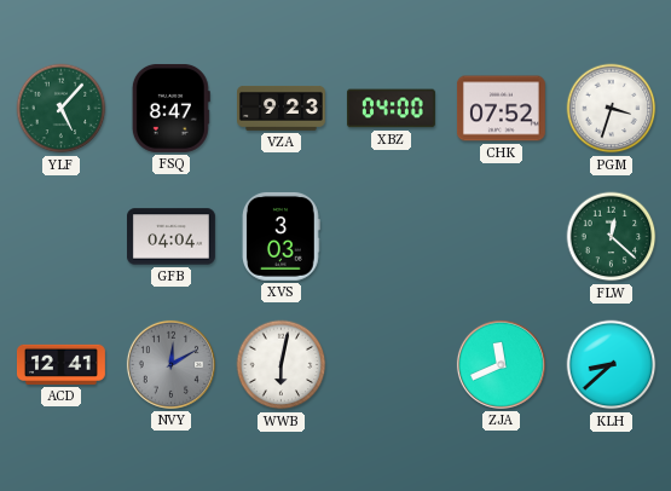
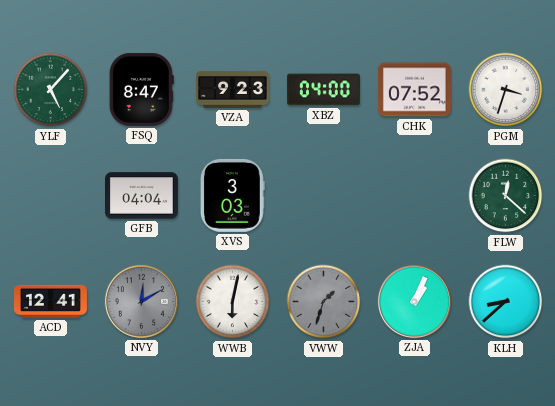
VWW: none -> 1:33 (324, 302)
ZJA: 11:41 -> 1:04 (414, 301)
